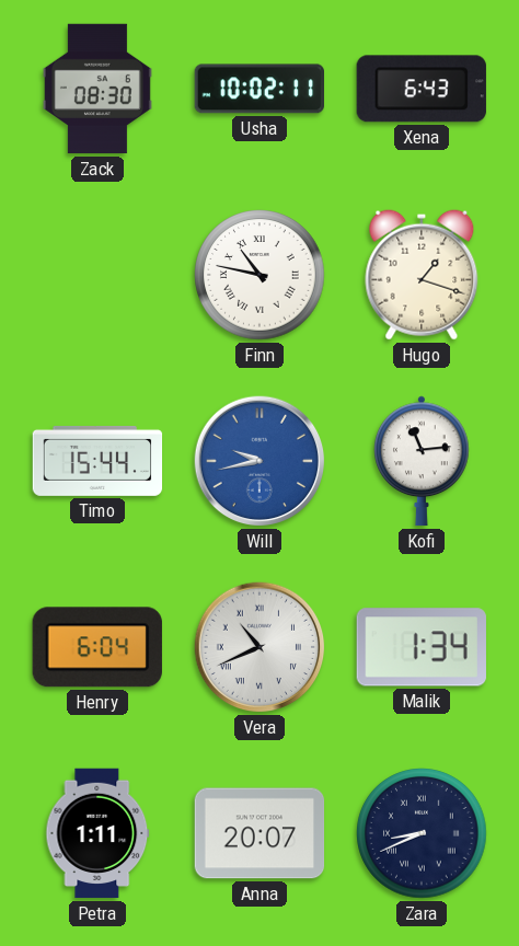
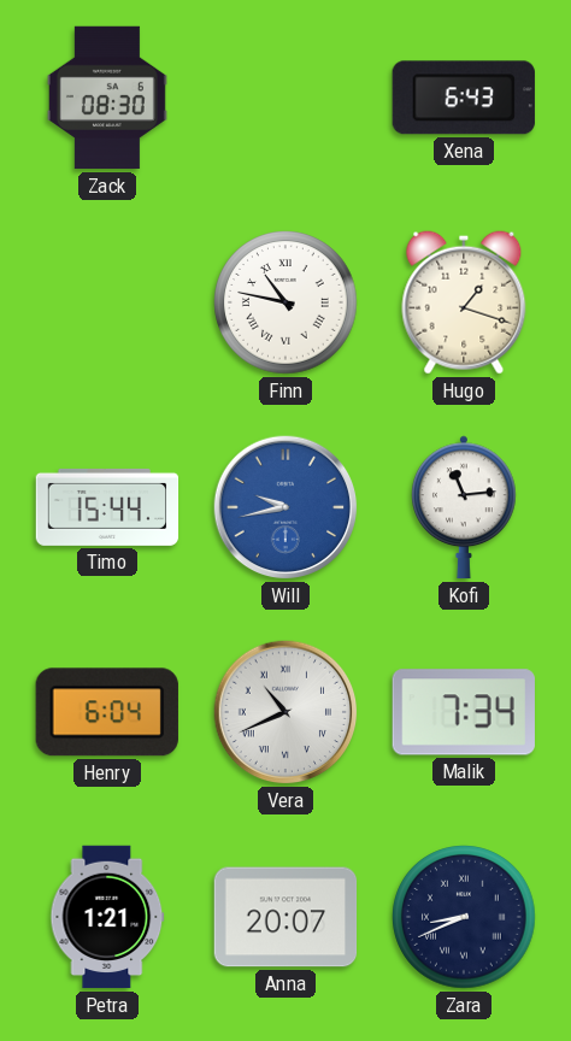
Usha: 10:02 -> none (258, 89)
Malik: 1:34 -> 7:34 (464, 712)
Petra: 1:11 -> 1:21 (107, 917)
